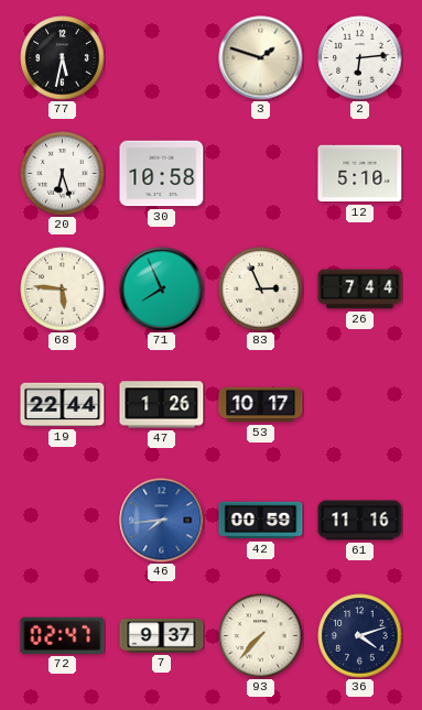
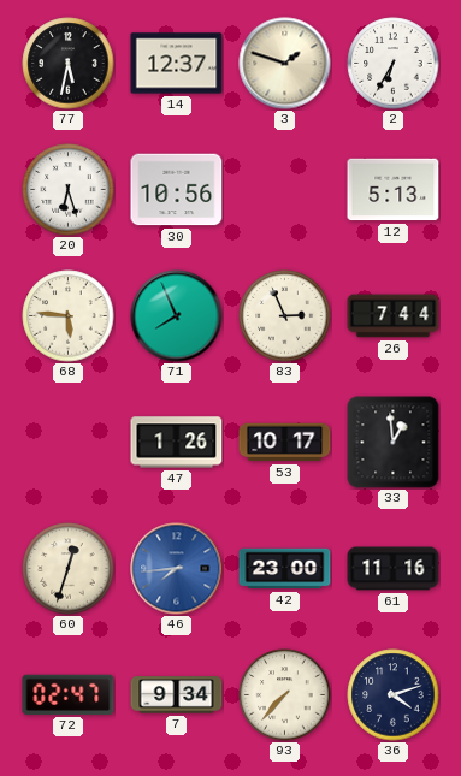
14: none -> 12:37 (177, 64)
2: 6:14 -> 6:35 (394, 64)
30: 10:58 -> 10:56 (177, 190)
12: 5:10 -> 5:13 (394, 190)
19: 22:44 -> none (63, 405)
33: none -> 12:59 (394, 443)
60: none -> 12:33 (69, 569)
42: 00:59 -> 23:00 (285, 569)
7: 9:37 -> 9:34 (177, 695)
